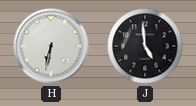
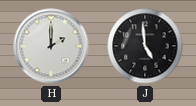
H: 6:32 -> 2:00 (51, 46)
